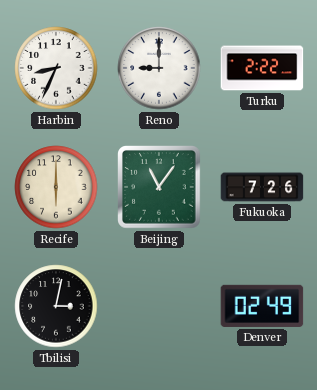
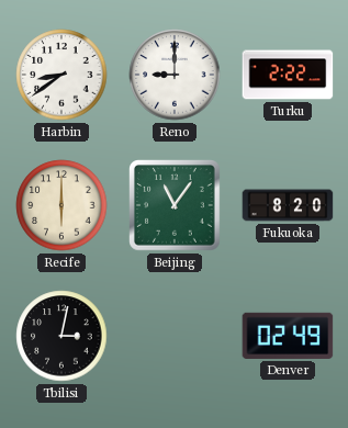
Harbin: 8:34 -> 8:39 (61, 75)
Fukuoka: 7:26 -> 8:20 (288, 205)
